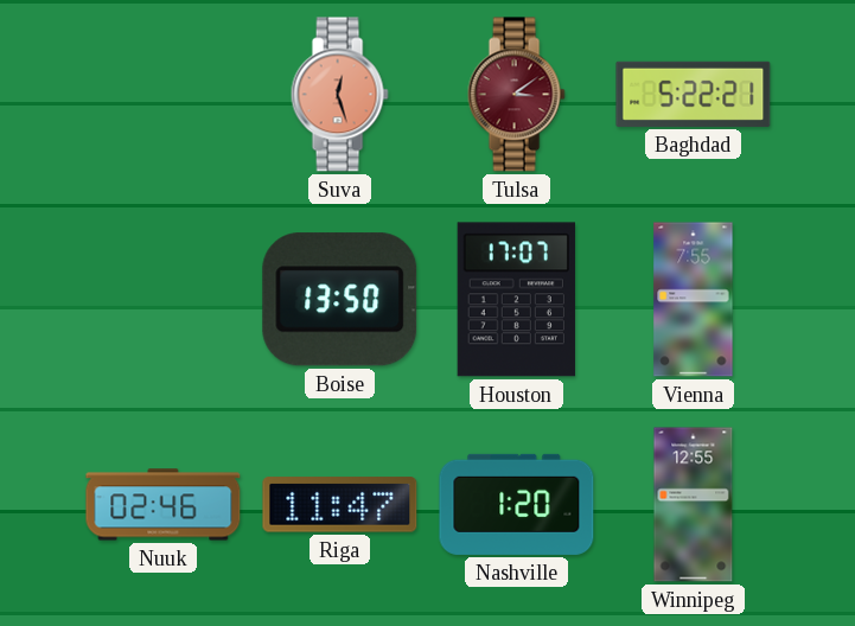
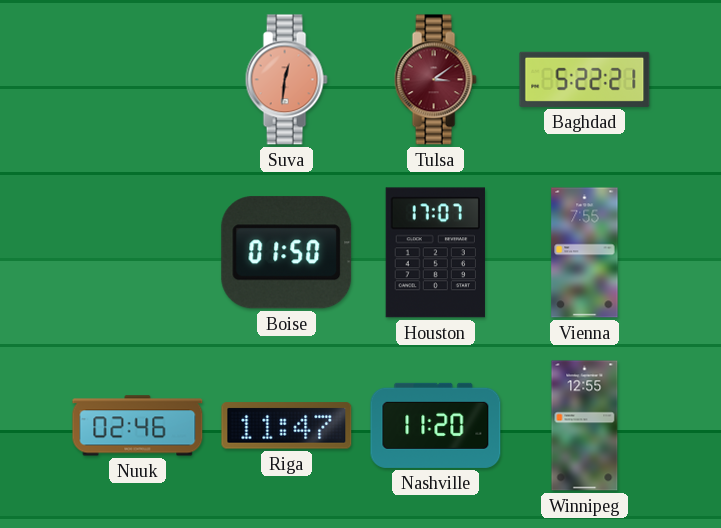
Suva: 12:27 -> 12:31 (286, 80)
Boise: 13:50 -> 01:50 (287, 253)
Nashville: 1:20 -> 11:20 (436, 425)
